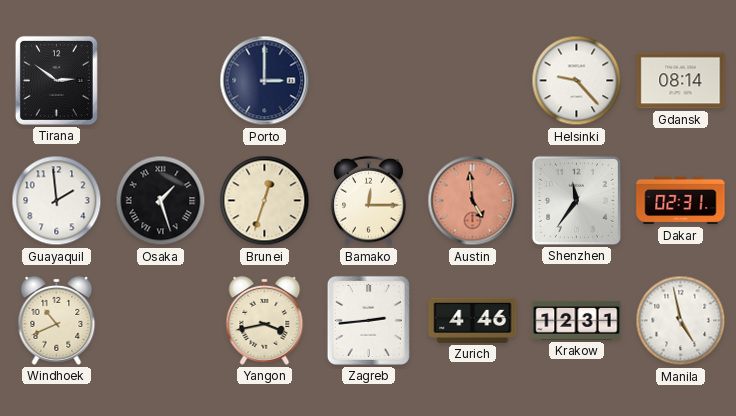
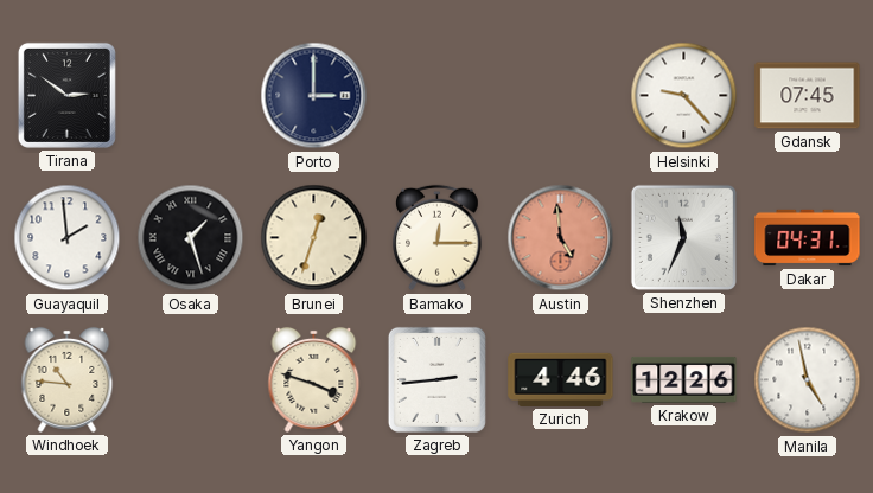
Gdansk: 08:14 -> 07:45 (808, 96)
Shenzhen: 11:36 -> 11:34 (683, 237)
Dakar: 02:31 -> 04:31 (808, 238)
Windhoek: 10:41 -> 10:46 (68, 379)
Yangon: 3:43 -> 3:48 (314, 379)
Krakow: 12:31 -> 12:26 (684, 379)
